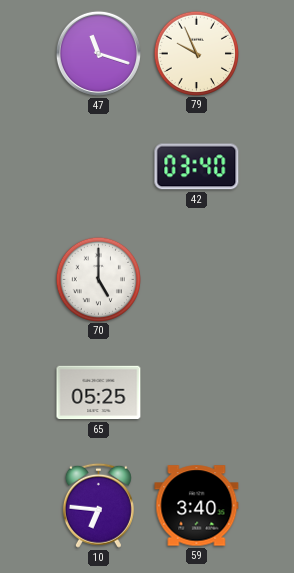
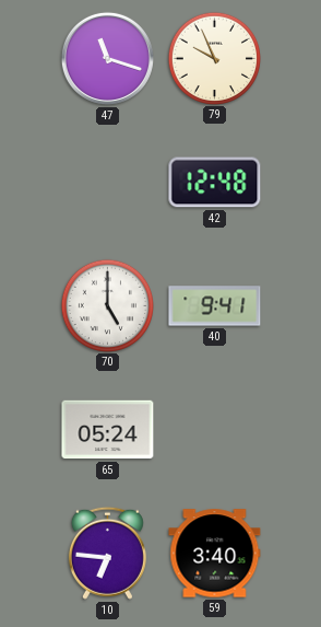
42: 03:40 -> 12:48 (215, 183)
40: none -> 9:41 (215, 306)
65: 05:25 -> 05:24 (108, 430)
